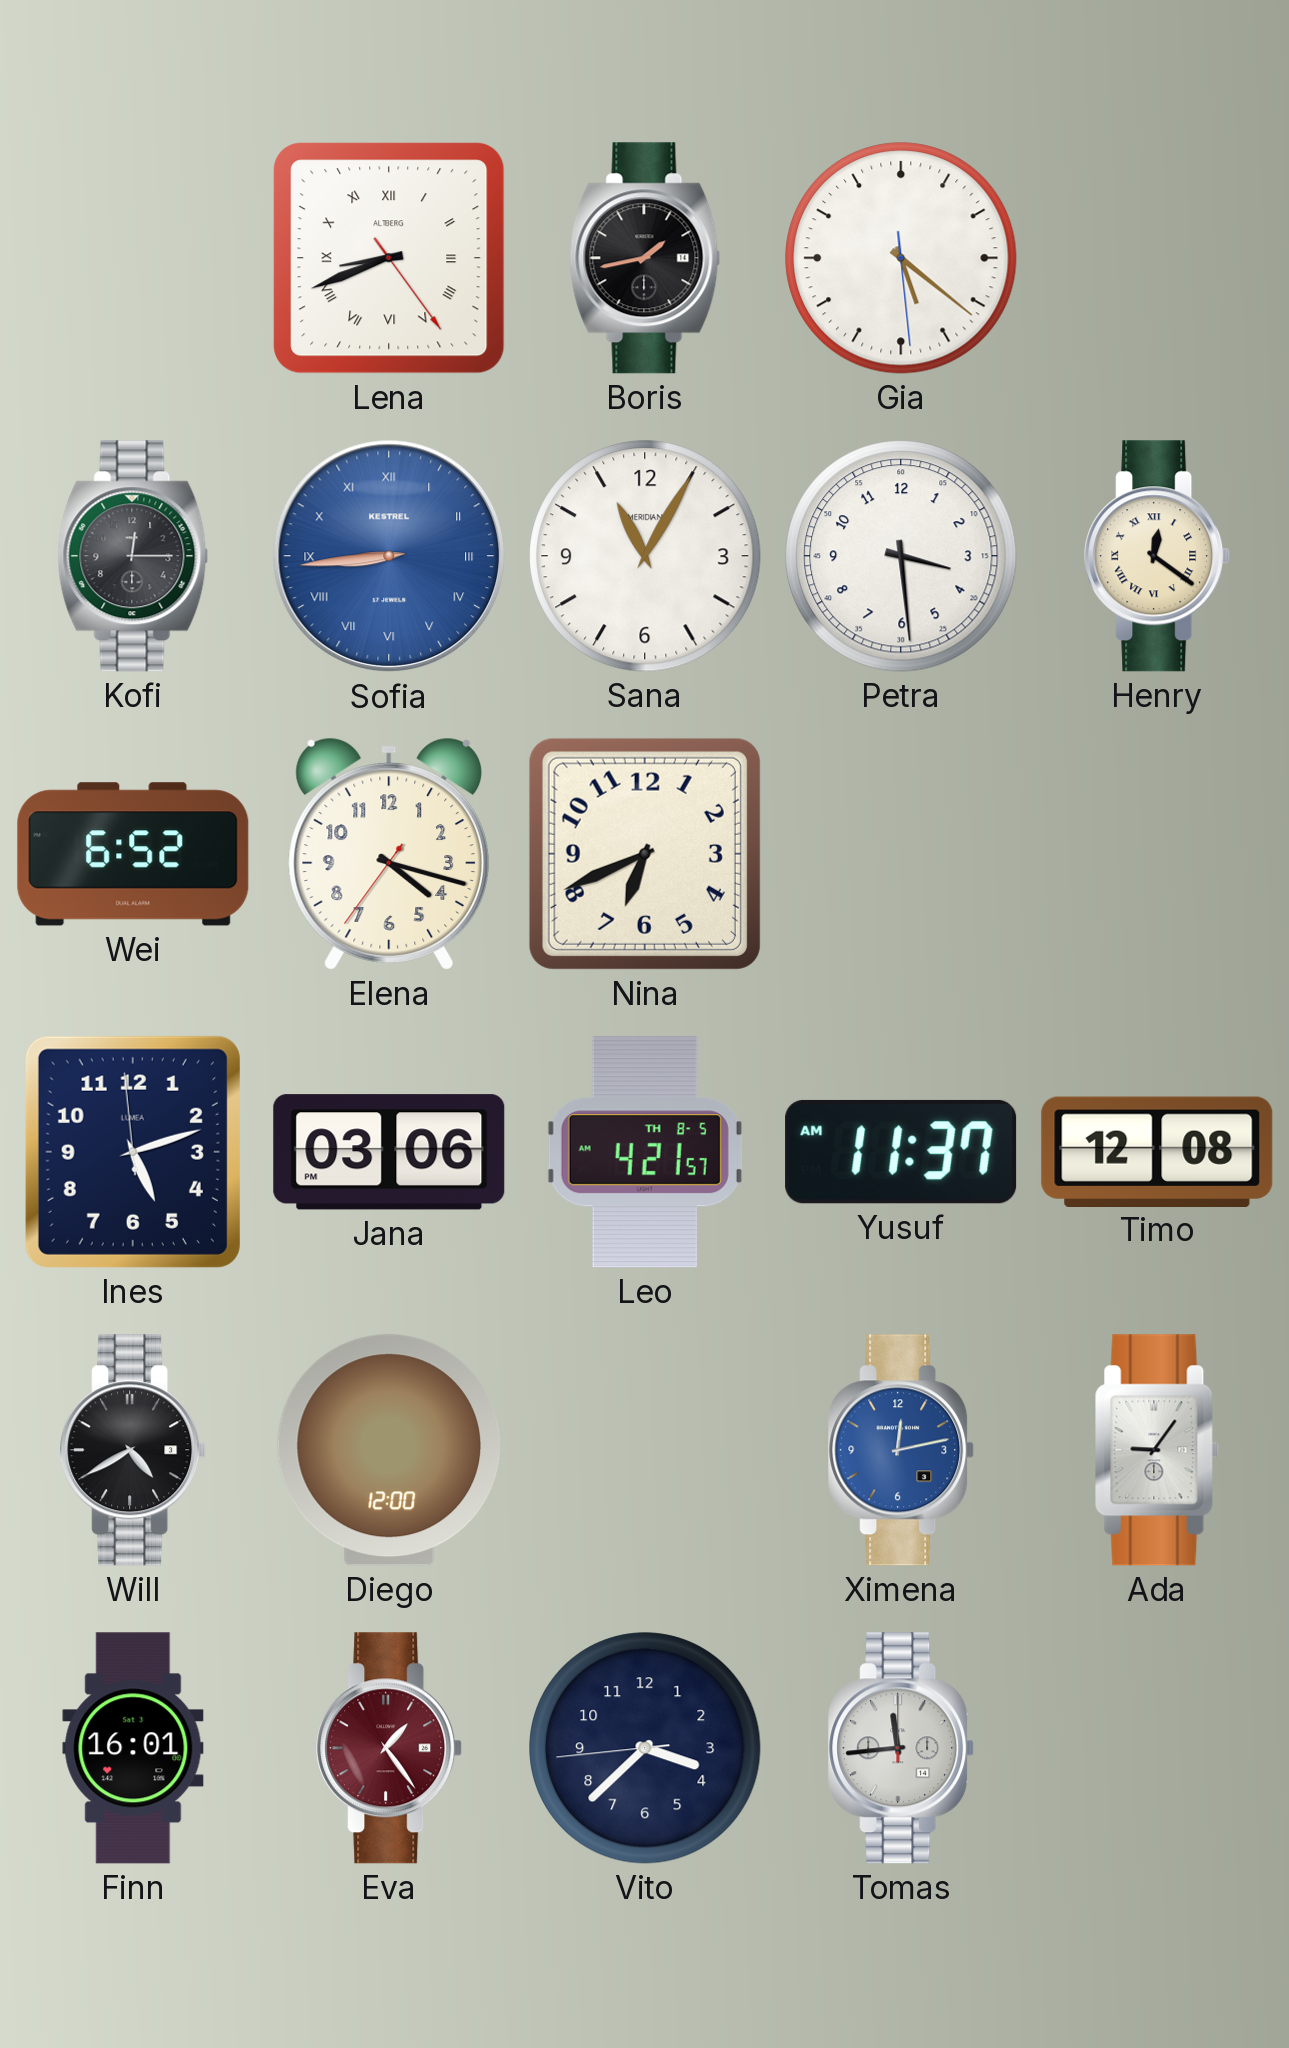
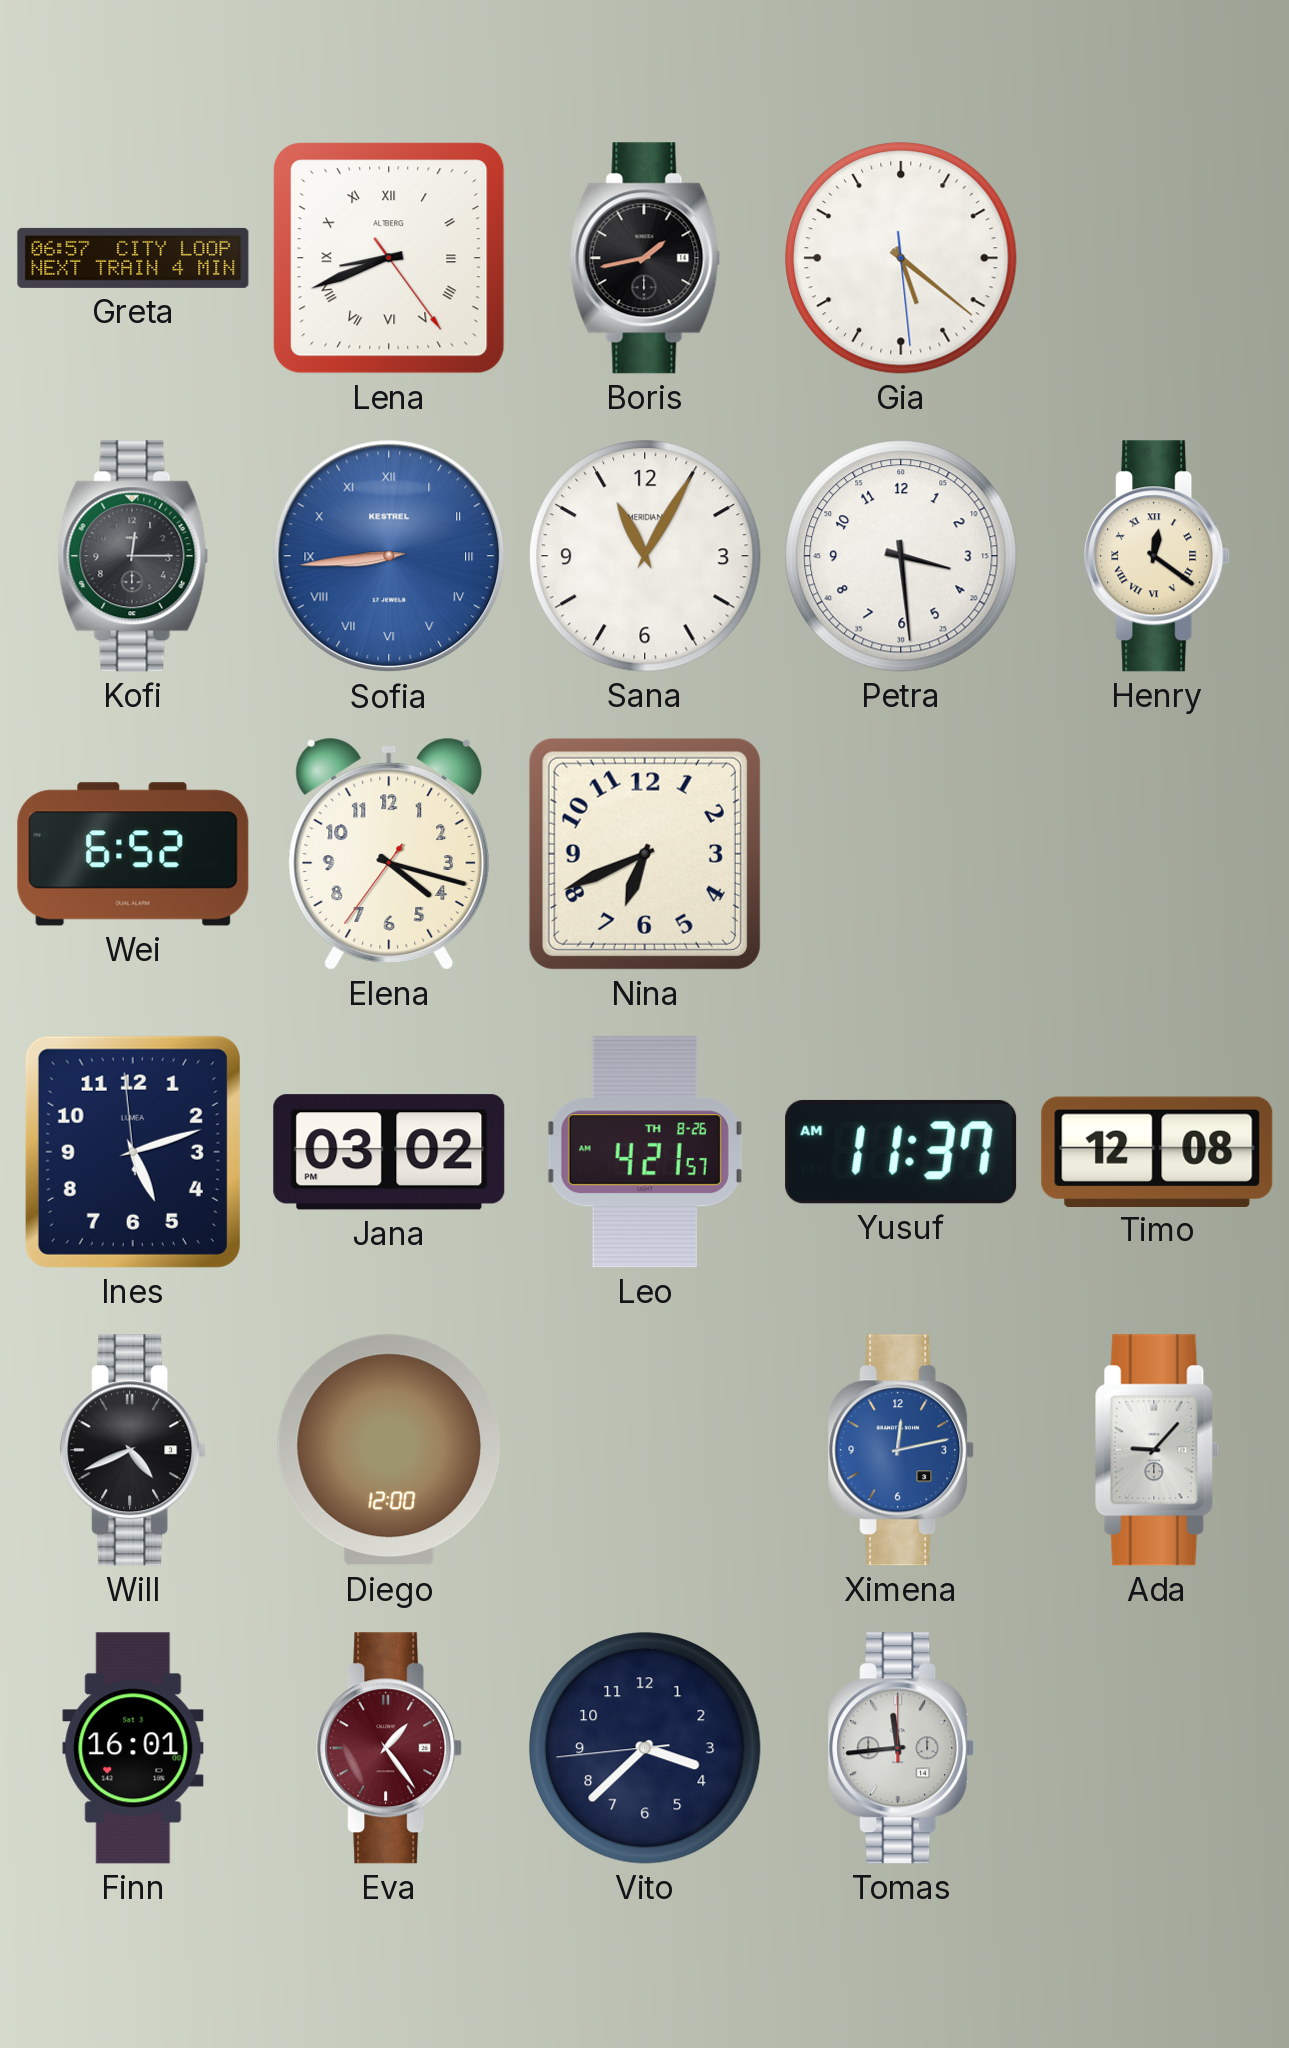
Greta: none -> 06:57 (133, 258)
Jana: 03:06 -> 03:02 (389, 1152)
Leo date: TH 8-5 -> TH 8-26 (645, 1152)
Will: 4:40 -> 4:41 (134, 1450)
Ada: 9:06 -> 9:07 (1157, 1450)
